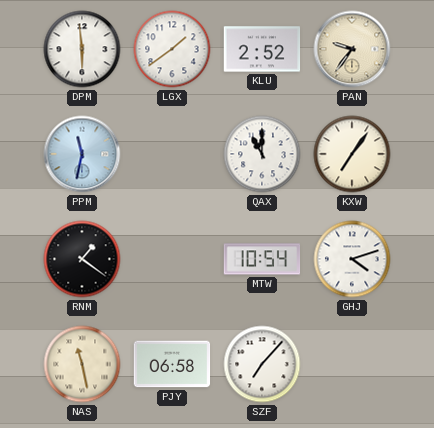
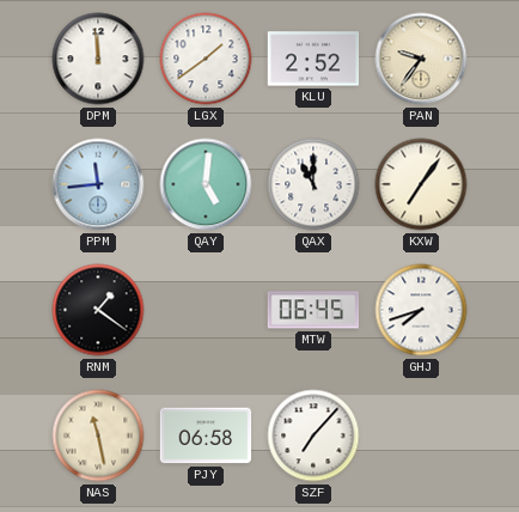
DPM: 5:59 -> 11:59 (98, 59)
PPM: 11:32 -> 11:44 (98, 184)
QAY: none -> 5:01 (206, 184)
MTW: 10:54 -> 06:45 (313, 310)
GHJ: 4:12 -> 7:42 (421, 310)
